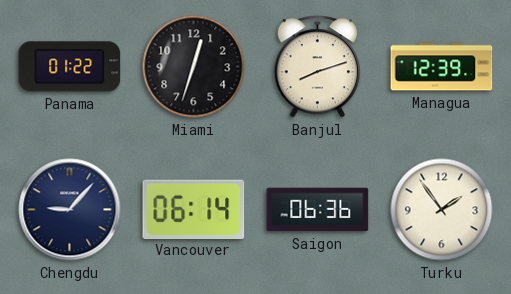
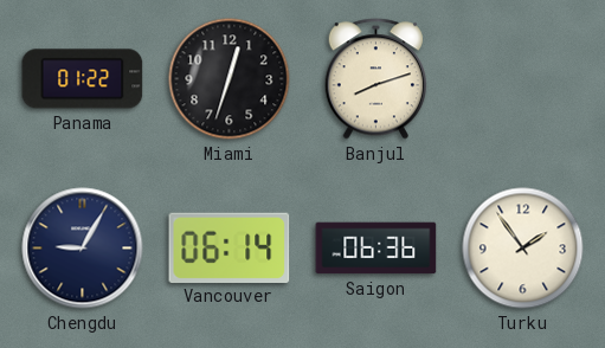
Managua: 12:39 -> none (442, 67)
Chengdu: 9:07 -> 9:05 (83, 249)
